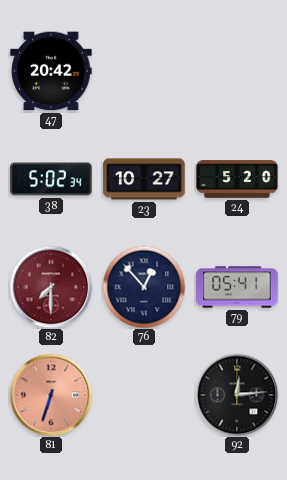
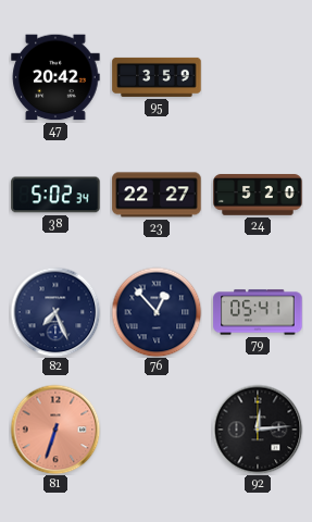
95: none -> 3:59 (157, 77)
23: 10:27 -> 22:27 (157, 195)
82: 7:30 -> 7:26 (55, 312)
82 dial: burgundy -> navy (55, 312)
